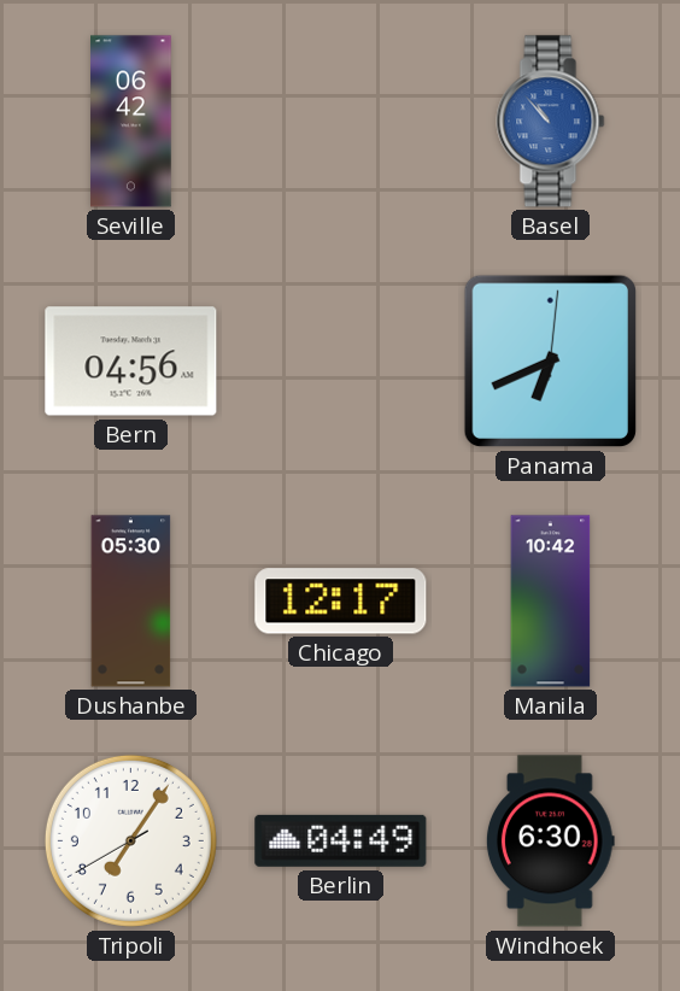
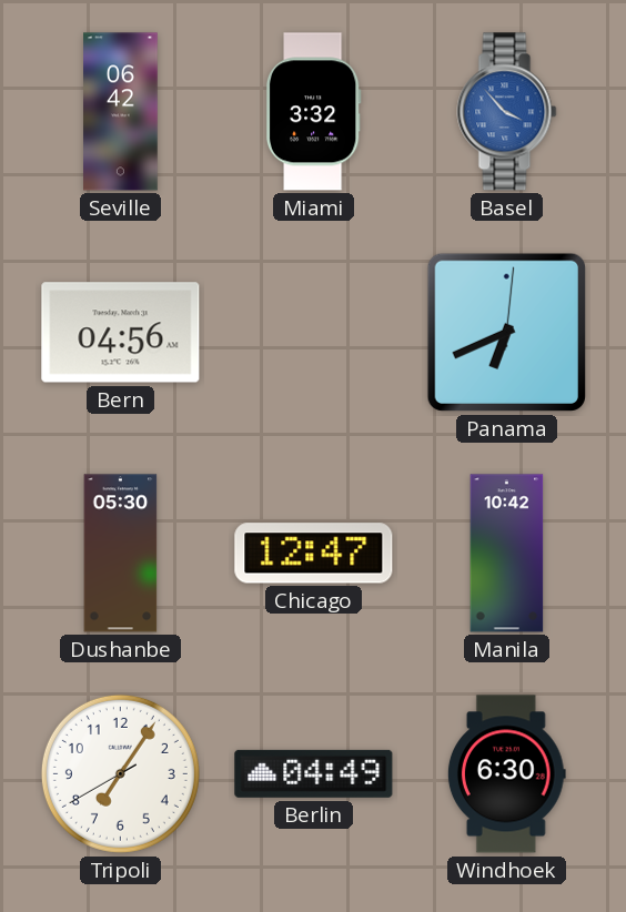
Miami: none -> 3:32 (313, 112)
Basel: 10:53 -> 3:53 (507, 112)
Chicago: 12:17 -> 12:47 (314, 554)
